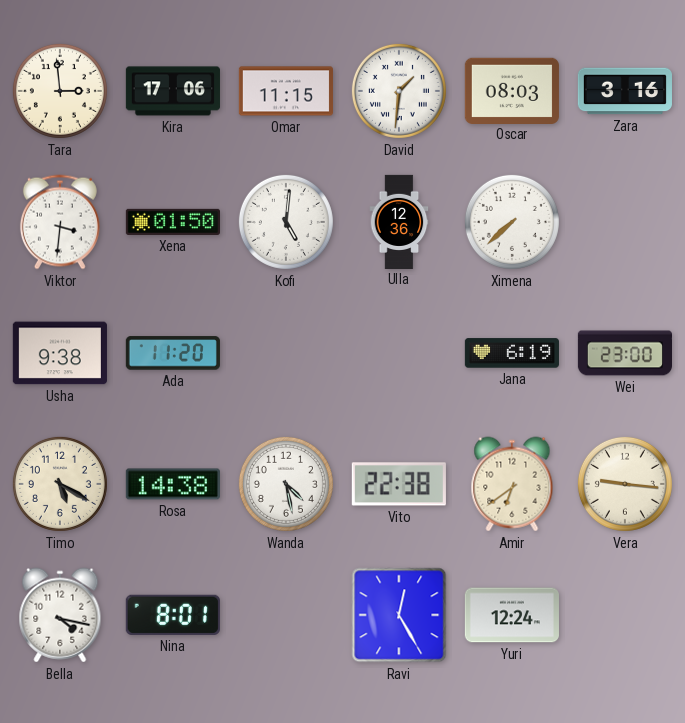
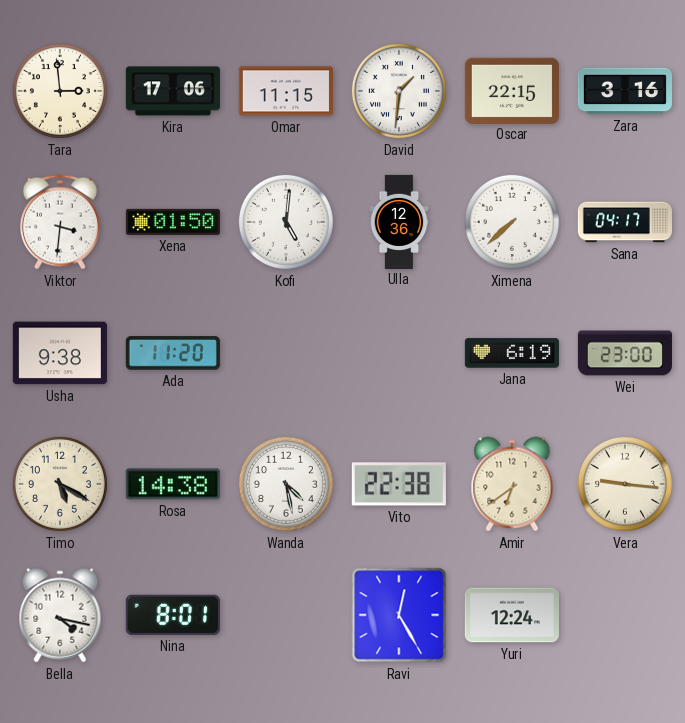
Oscar: 08:03 -> 22:15 (512, 90)
Sana: none -> 04:17 (625, 222)
